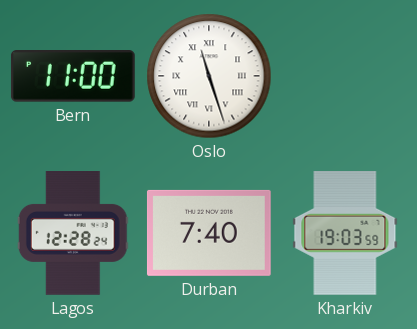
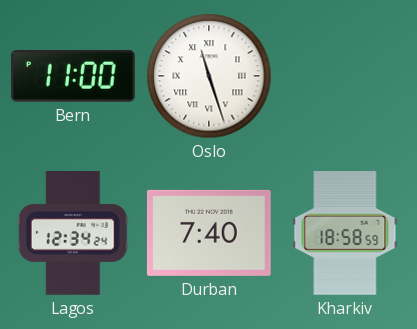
Lagos: 12:28 -> 12:34 (73, 234)
Kharkiv: 19:03 -> 18:58 (345, 234)
